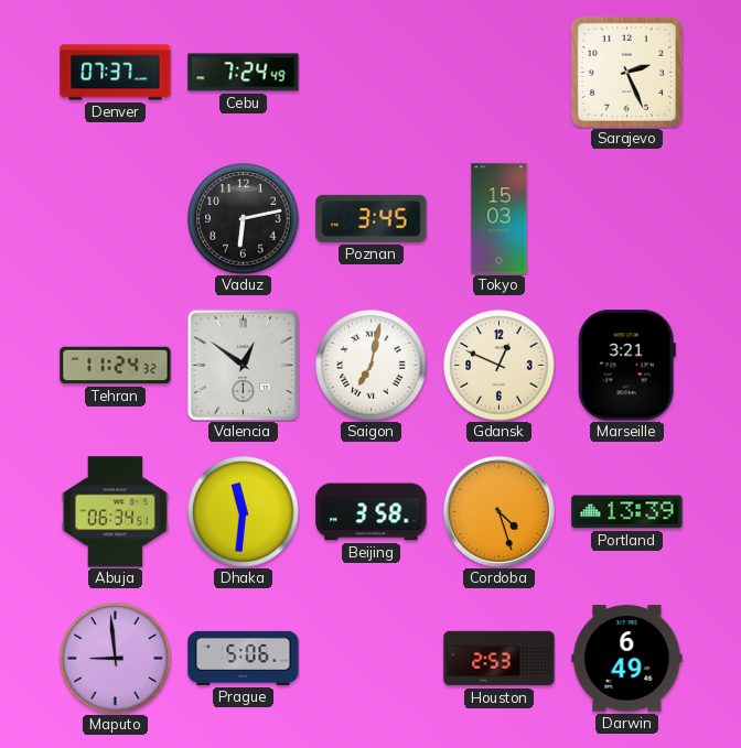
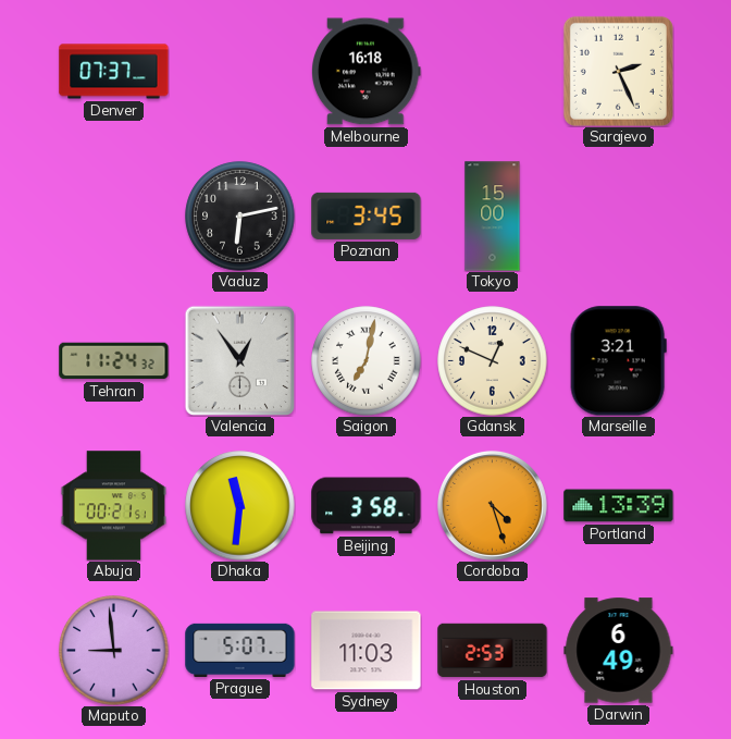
Cebu: 7:24 -> none (244, 73)
Melbourne: none -> 16:18 (367, 72)
Tokyo: 15:03 -> 15:00 (493, 217)
Valencia: 12:51 -> 12:54 (239, 360)
Abuja: 06:34 -> 00:21 (113, 506)
Prague: 5:06 -> 5:07 (240, 650)
Sydney: none -> 11:03 (367, 651)
